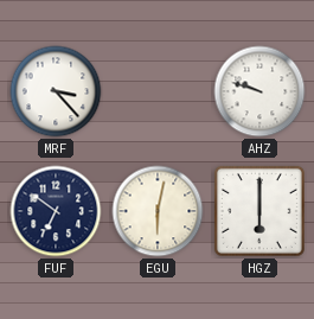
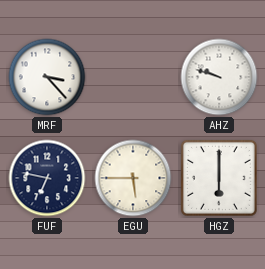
FUF: 6:51 -> 6:47 (47, 178)
EGU: 6:02 -> 5:45 (133, 178)
